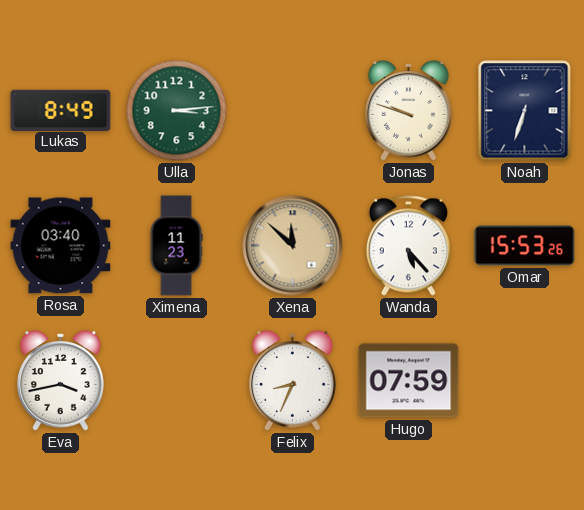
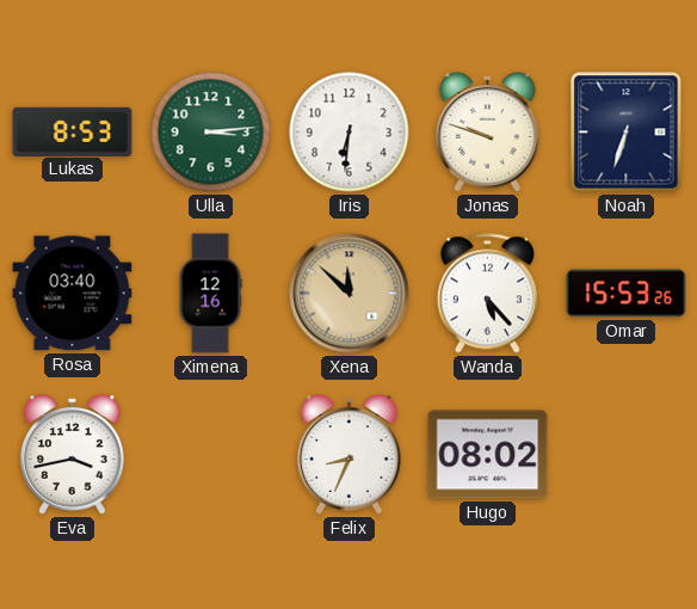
Lukas: 8:49 -> 8:53 (73, 131)
Iris: none -> 6:31 (350, 133)
Ximena: 11:23 -> 12:16 (210, 294)
Hugo: 07:59 -> 08:02 (488, 455)
